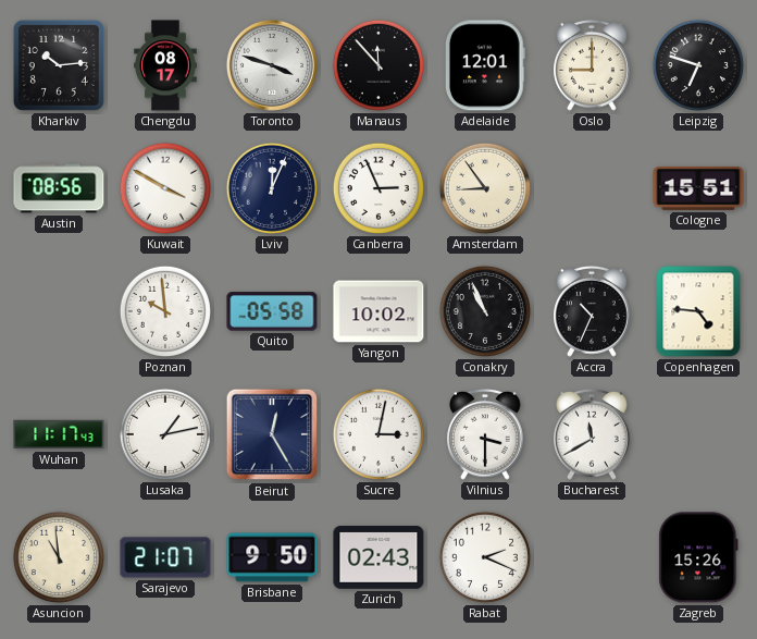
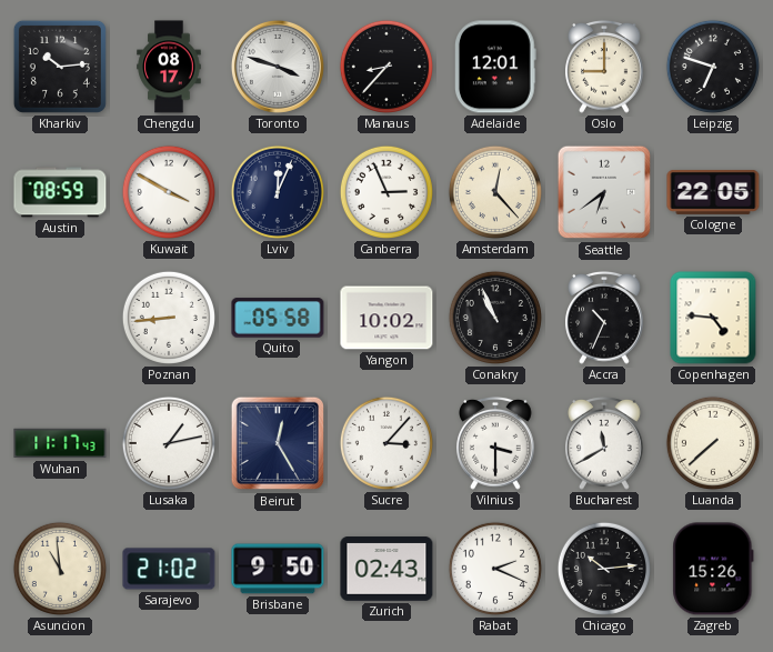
Manaus: 11:53 -> 8:37 (386, 67)
Austin: 08:56 -> 08:59 (60, 192)
Amsterdam: 8:54 -> 12:23 (495, 192)
Seattle: none -> 6:39 (604, 192)
Cologne: 15:51 -> 22:05 (713, 192)
Poznan: 9:59 -> 8:44 (169, 318)
Sucre: 3:02 -> 3:07 (386, 443)
Luanda: none -> 7:38 (713, 443)
Sarajevo: 21:07 -> 21:02 (169, 569)
Chicago: none -> 10:14 (604, 569)
